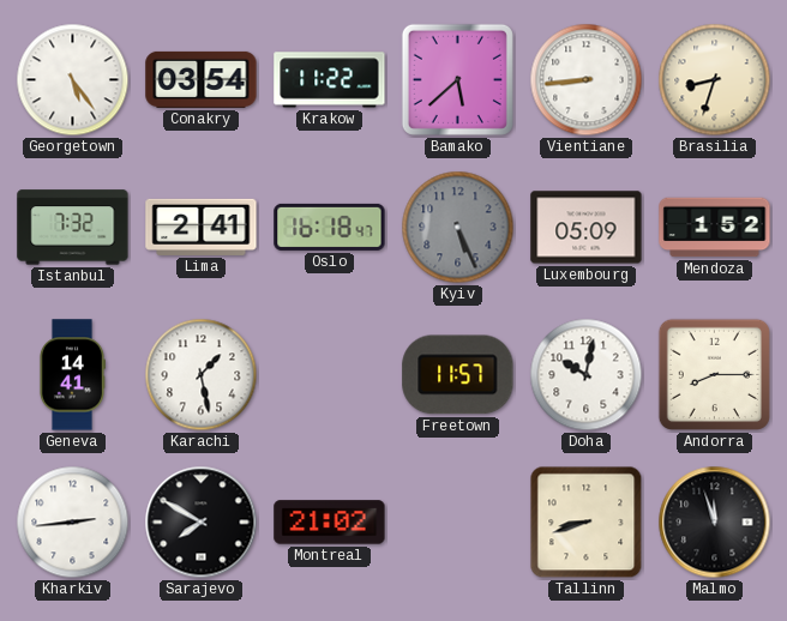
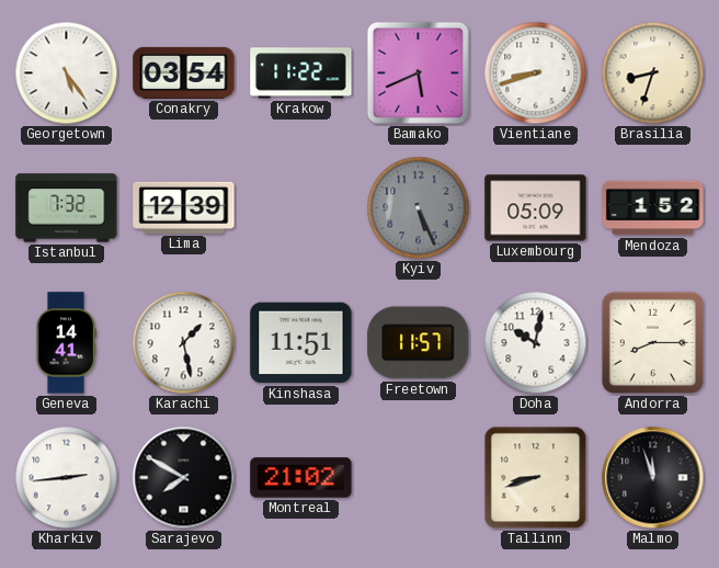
Bamako: 5:38 -> 5:41 (418, 72)
Vientiane: 8:44 -> 8:42 (536, 73)
Lima: 2:41 -> 12:39 (184, 207)
Oslo: 16:18 -> none (330, 227)
Kinshasa: none -> 11:51 (301, 343)
